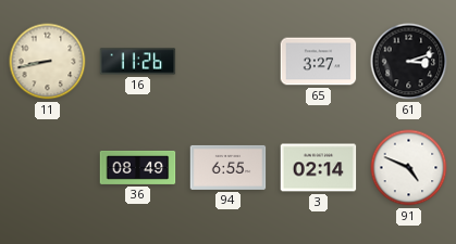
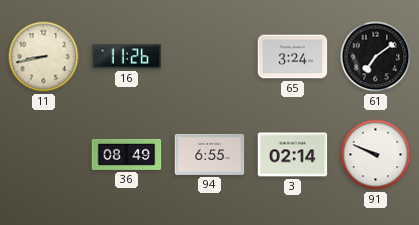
65: 3:27 -> 3:24 (293, 57)
61: 3:12 -> 7:09 (376, 57)
91: 4:49 -> 9:49 (376, 155)
